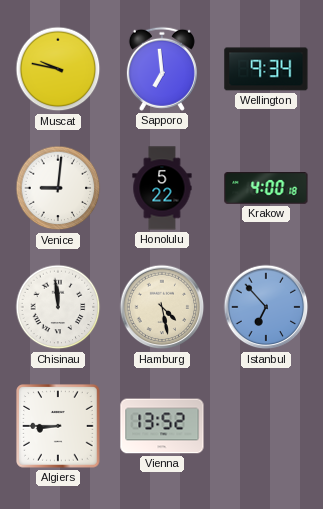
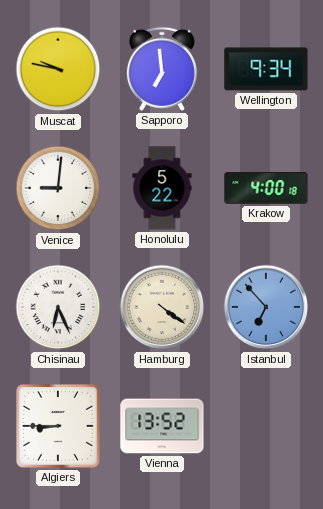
Chisinau: 11:59 -> 6:26 (58, 307)
Hamburg: 4:28 -> 4:21 (162, 307)
